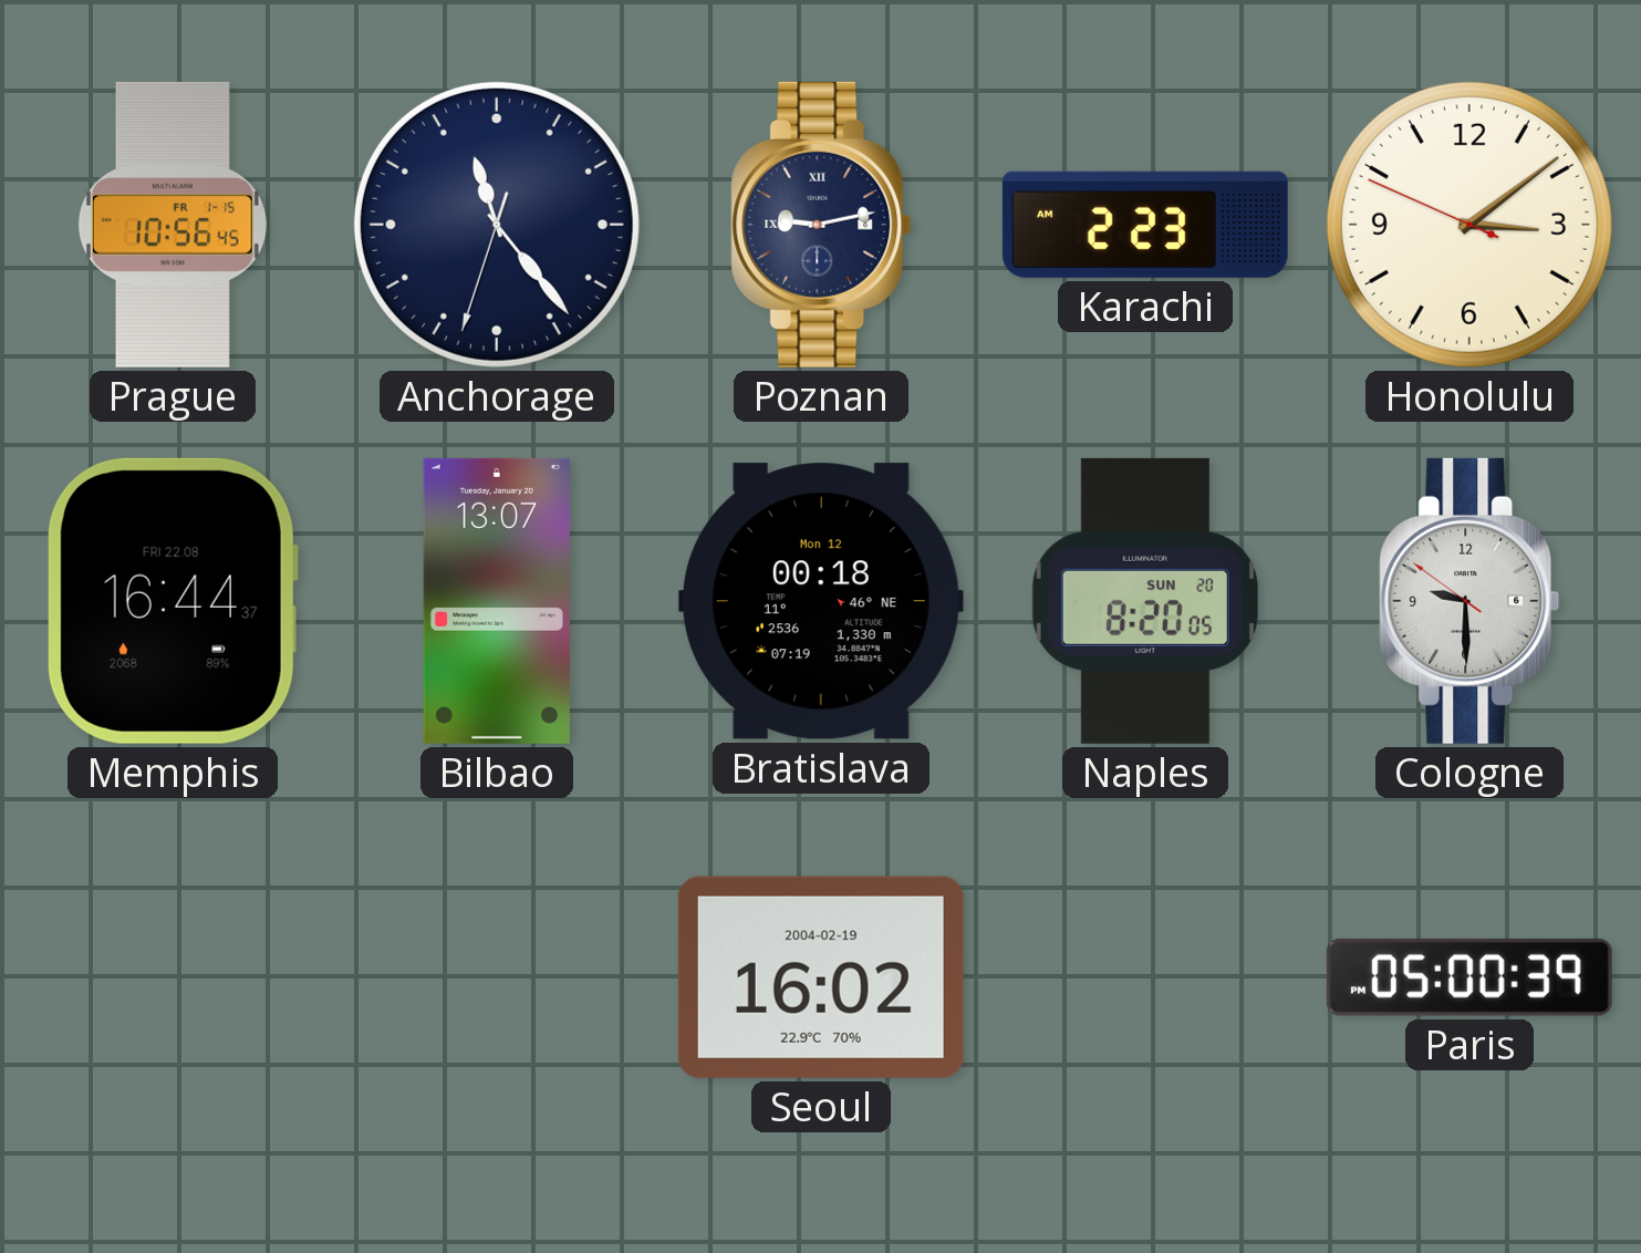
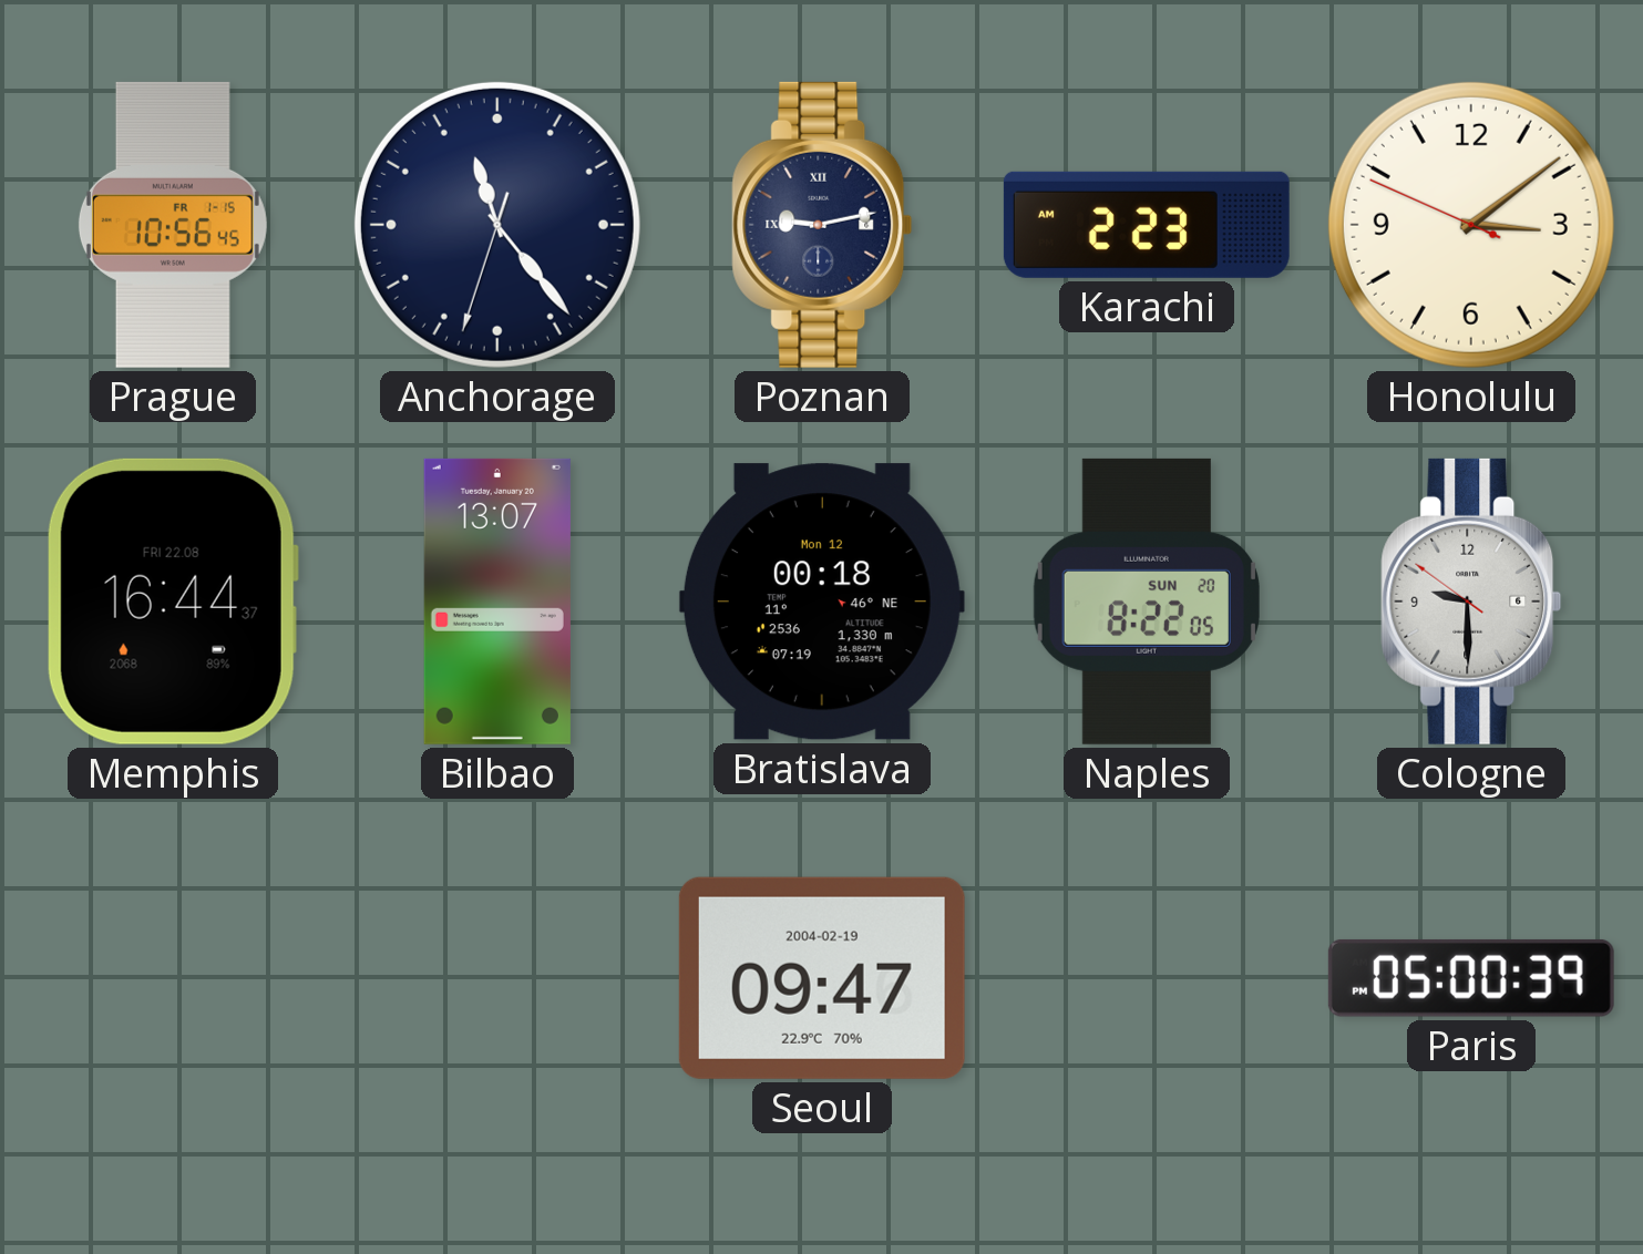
Naples: 8:20 -> 8:22 (1147, 602)
Seoul: 16:02 -> 09:47 (822, 978)
